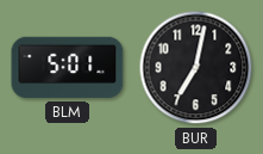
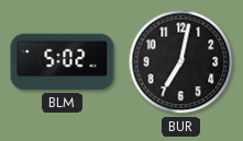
BLM: 5:01 -> 5:02 (63, 62)
